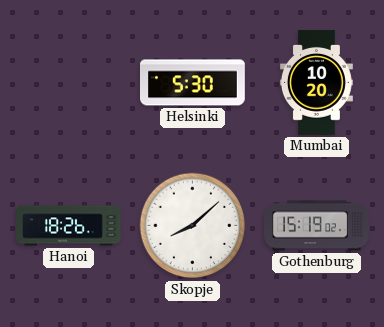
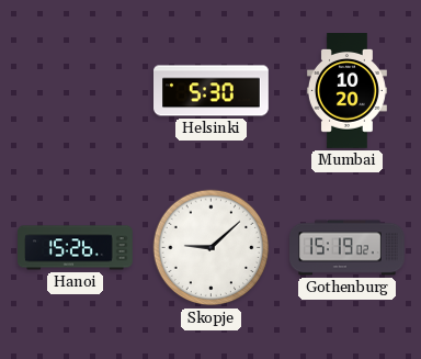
Hanoi: 18:26 -> 15:26 (76, 248)
Skopje: 8:08 -> 9:08 (212, 248)
